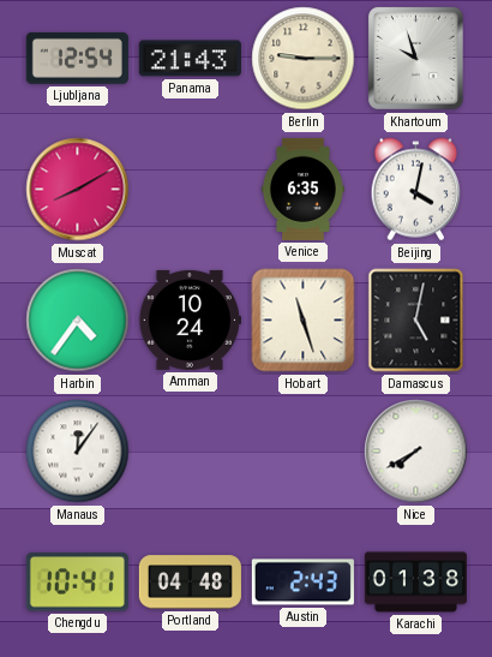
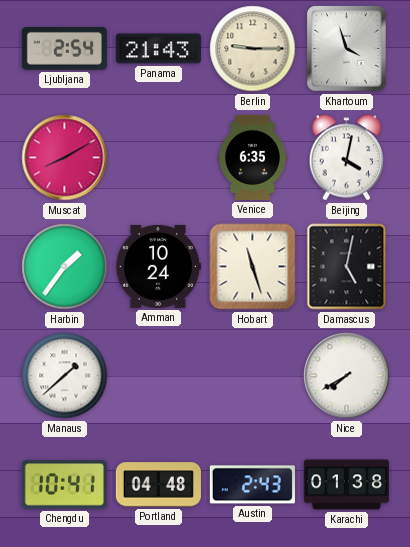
Ljubljana: 12:54 -> 2:54 (64, 48)
Khartoum: 9:57 -> 3:57 (346, 48)
Harbin: 4:36 -> 1:36 (65, 267)
Manaus: 12:06 -> 1:38 (65, 376)
